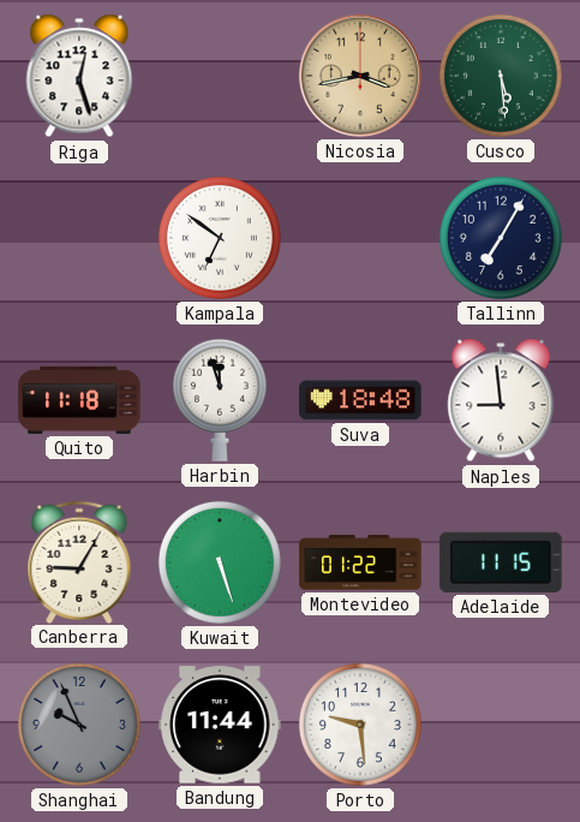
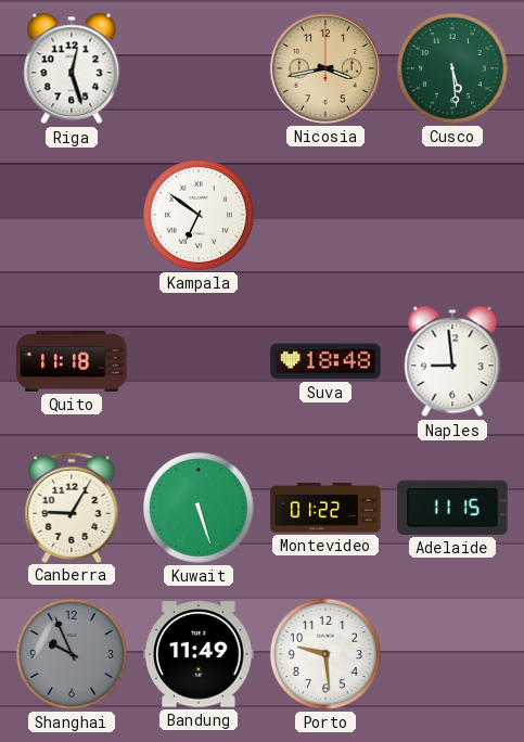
Tallinn: 7:05 -> none (501, 238)
Harbin: 11:57 -> none (220, 400)
Bandung: 11:44 -> 11:49 (199, 654)
